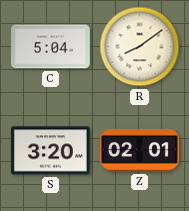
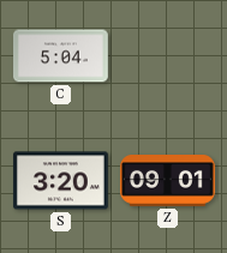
R: 8:09 -> none (140, 47)
Z: 02:01 -> 09:01 (168, 181)
